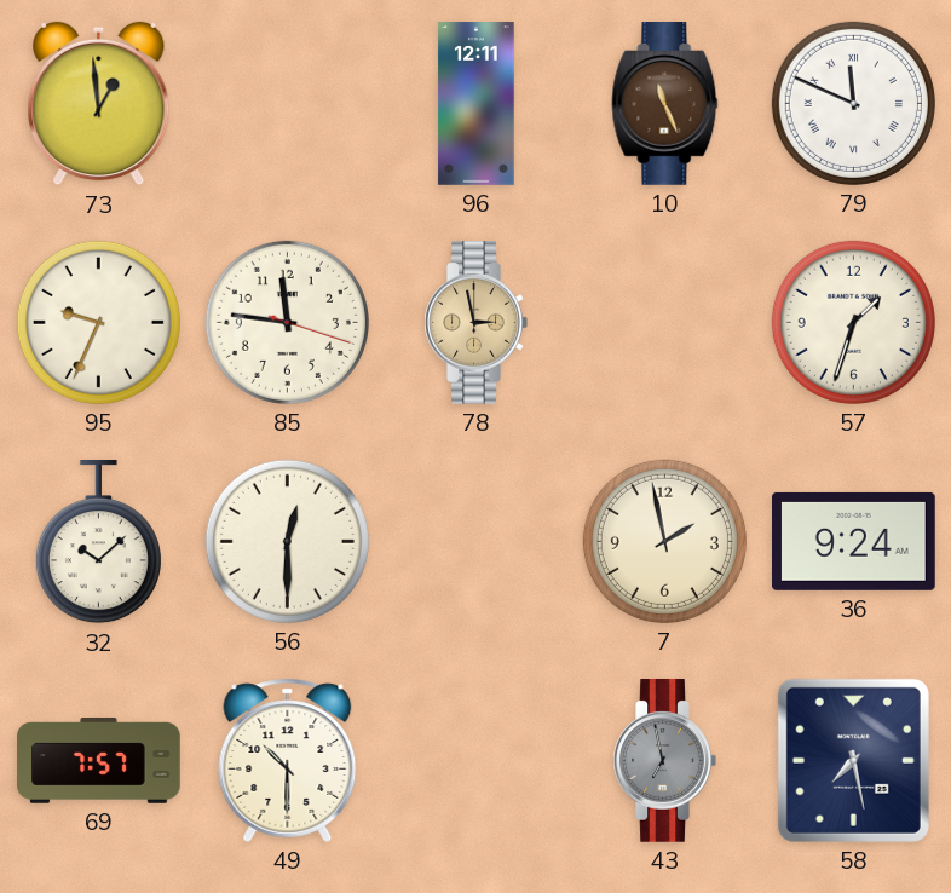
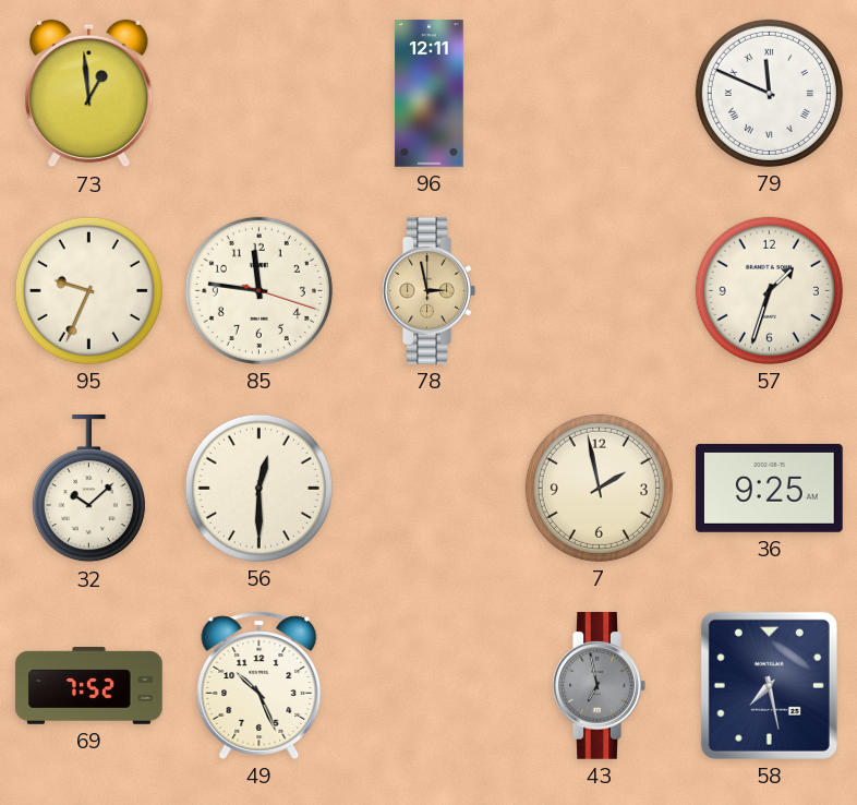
10: 11:26 -> none (665, 104)
36: 9:24 -> 9:25 (770, 488)
69: 7:57 -> 7:52 (89, 686)
49: 10:30 -> 10:26 (259, 685)
